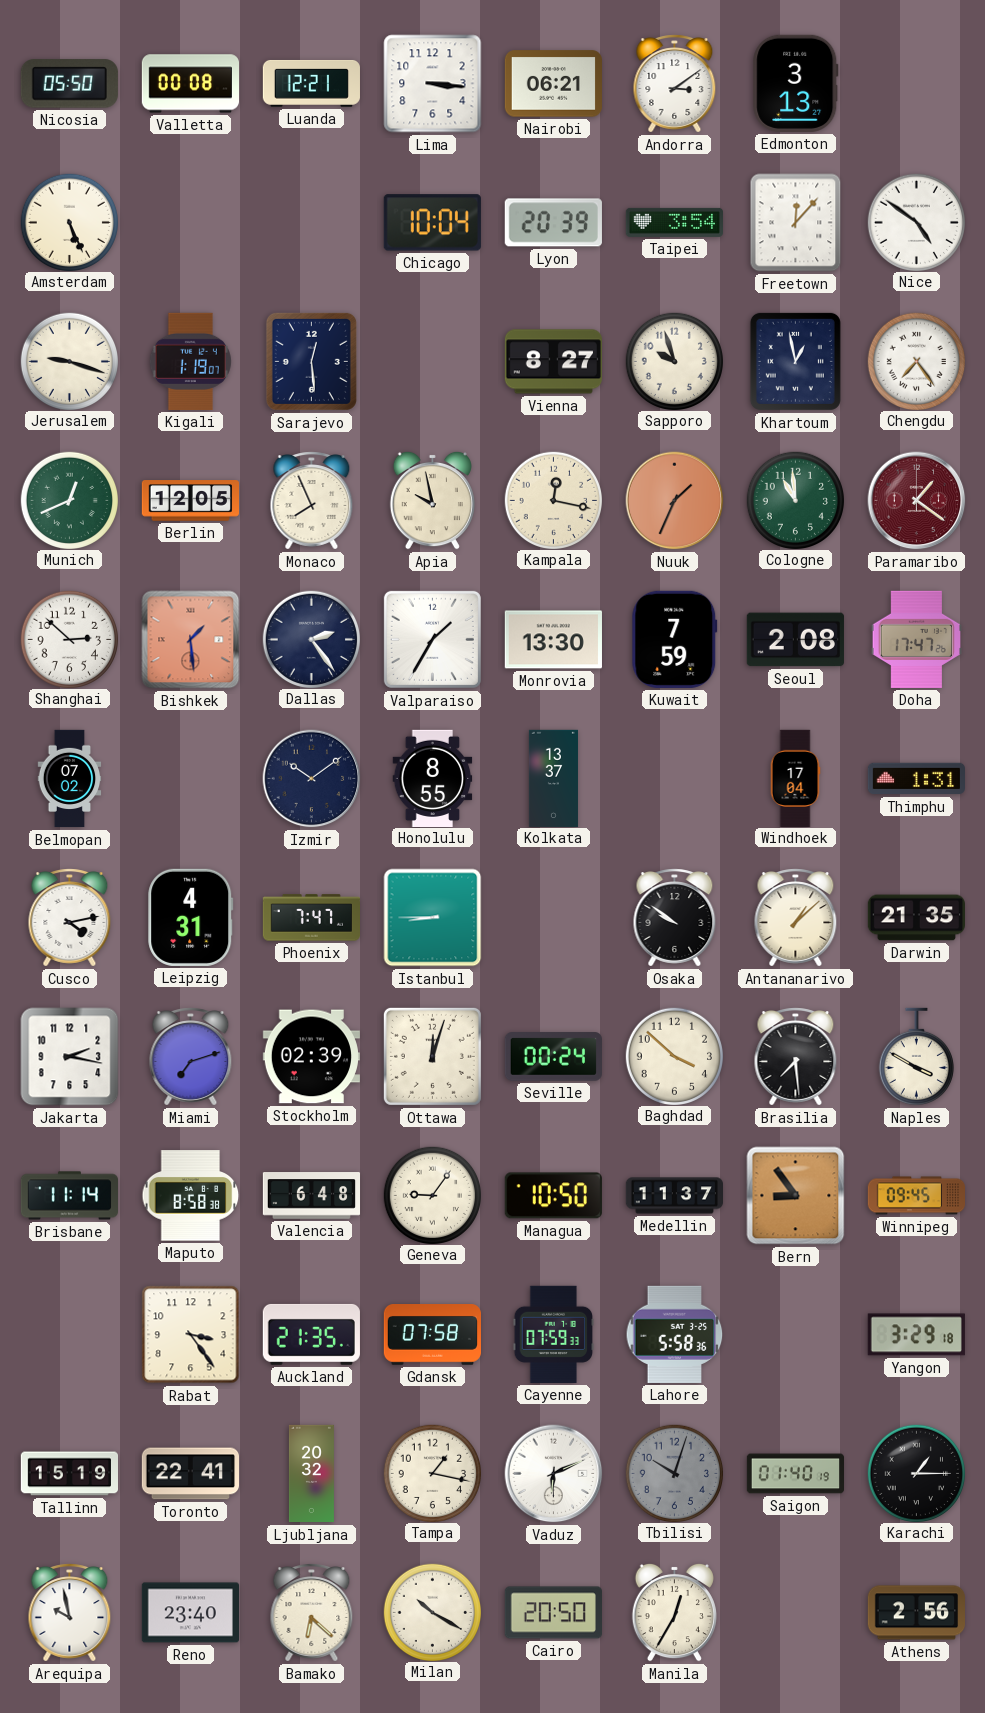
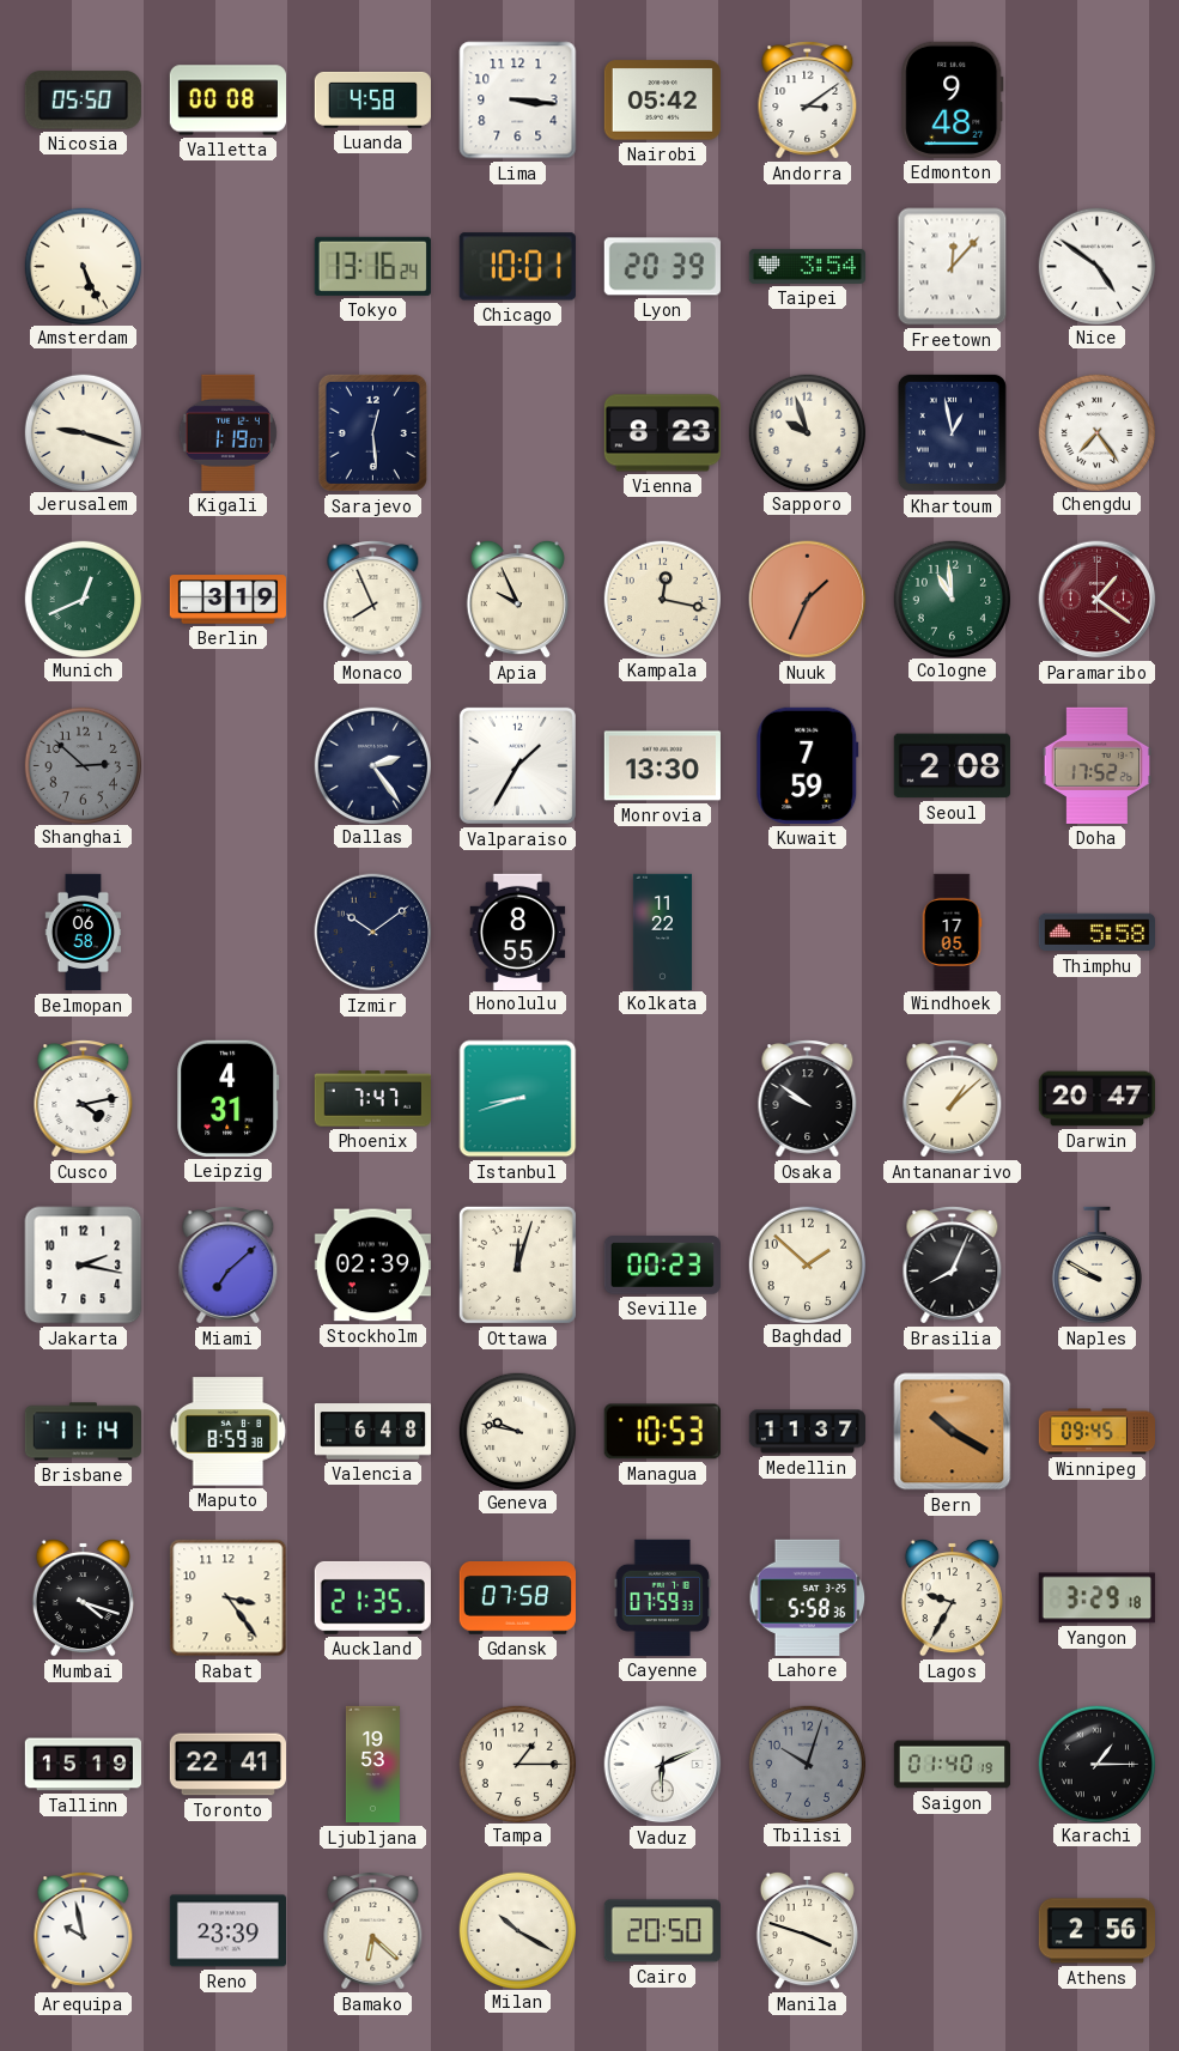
Luanda: 12:21 -> 4:58 (372, 99)
Nairobi: 06:21 -> 05:42 (662, 101)
Edmonton: 3:13 -> 9:48 (953, 99)
Tokyo: none -> 13:16 (372, 266)
Chicago: 10:04 -> 10:01 (517, 267)
Vienna: 8:27 -> 8:23 (662, 433)
Berlin: 12:05 -> 3:19 (227, 600)
Apia: 9:58 -> 9:56 (517, 599)
Shanghai dial: white -> grey (83, 765)
Bishkek: 1:29 -> none (191, 640)
Doha: 17:47 -> 17:52 (1096, 765)
Belmopan: 07:02 -> 06:58 (84, 933)
Kolkata: 13:37 -> 11:22 (662, 932)
Windhoek: 17:04 -> 17:05 (952, 932)
Thimphu: 1:31 -> 5:58 (1096, 933)
Istanbul: 8:45 -> 8:42 (518, 1099)
Darwin: 21:35 -> 20:47 (1096, 1099)
Miami: 7:12 -> 7:08 (229, 1266)
Seville: 00:24 -> 00:23 (662, 1266)
Baghdad: 3:52 -> 1:52 (807, 1264)
Brasilia: 7:29 -> 8:04 (953, 1266)
Naples: 3:50 -> 9:50 (1096, 1266)
Maputo: 8:58 -> 8:59 (229, 1432)
Geneva: 9:06 -> 9:47 (517, 1431)
Managua: 10:50 -> 10:53 (662, 1432)
Bern: 8:54 -> 10:20 (953, 1432)
Mumbai: none -> 4:18 (83, 1597)
Lagos: none -> 9:35 (952, 1597)
Ljubljana: 20:32 -> 19:53 (372, 1765)
Tampa: 1:17 -> 1:15 (517, 1764)
Reno: 23:40 -> 23:39 (227, 1931)
Manila: 12:35 -> 3:48 (807, 1930)
